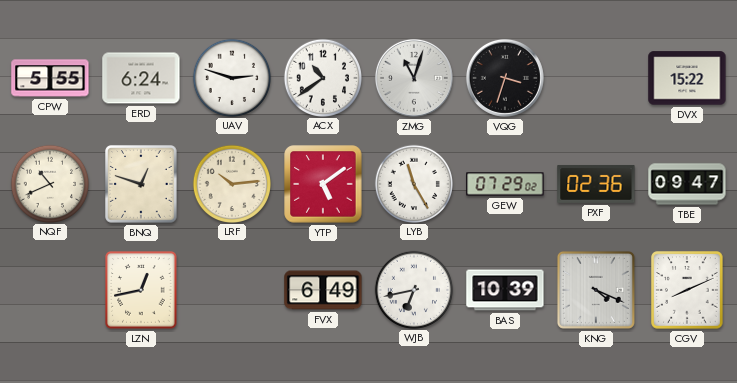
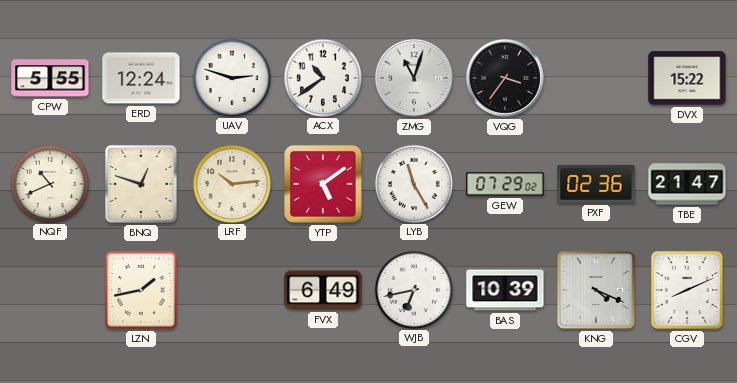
ERD: 6:24 -> 12:24 (141, 78)
VQG: 3:33 -> 3:36 (505, 78)
TBE: 09:47 -> 21:47 (687, 184)
LZN: 12:43 -> 1:43 (141, 290)
